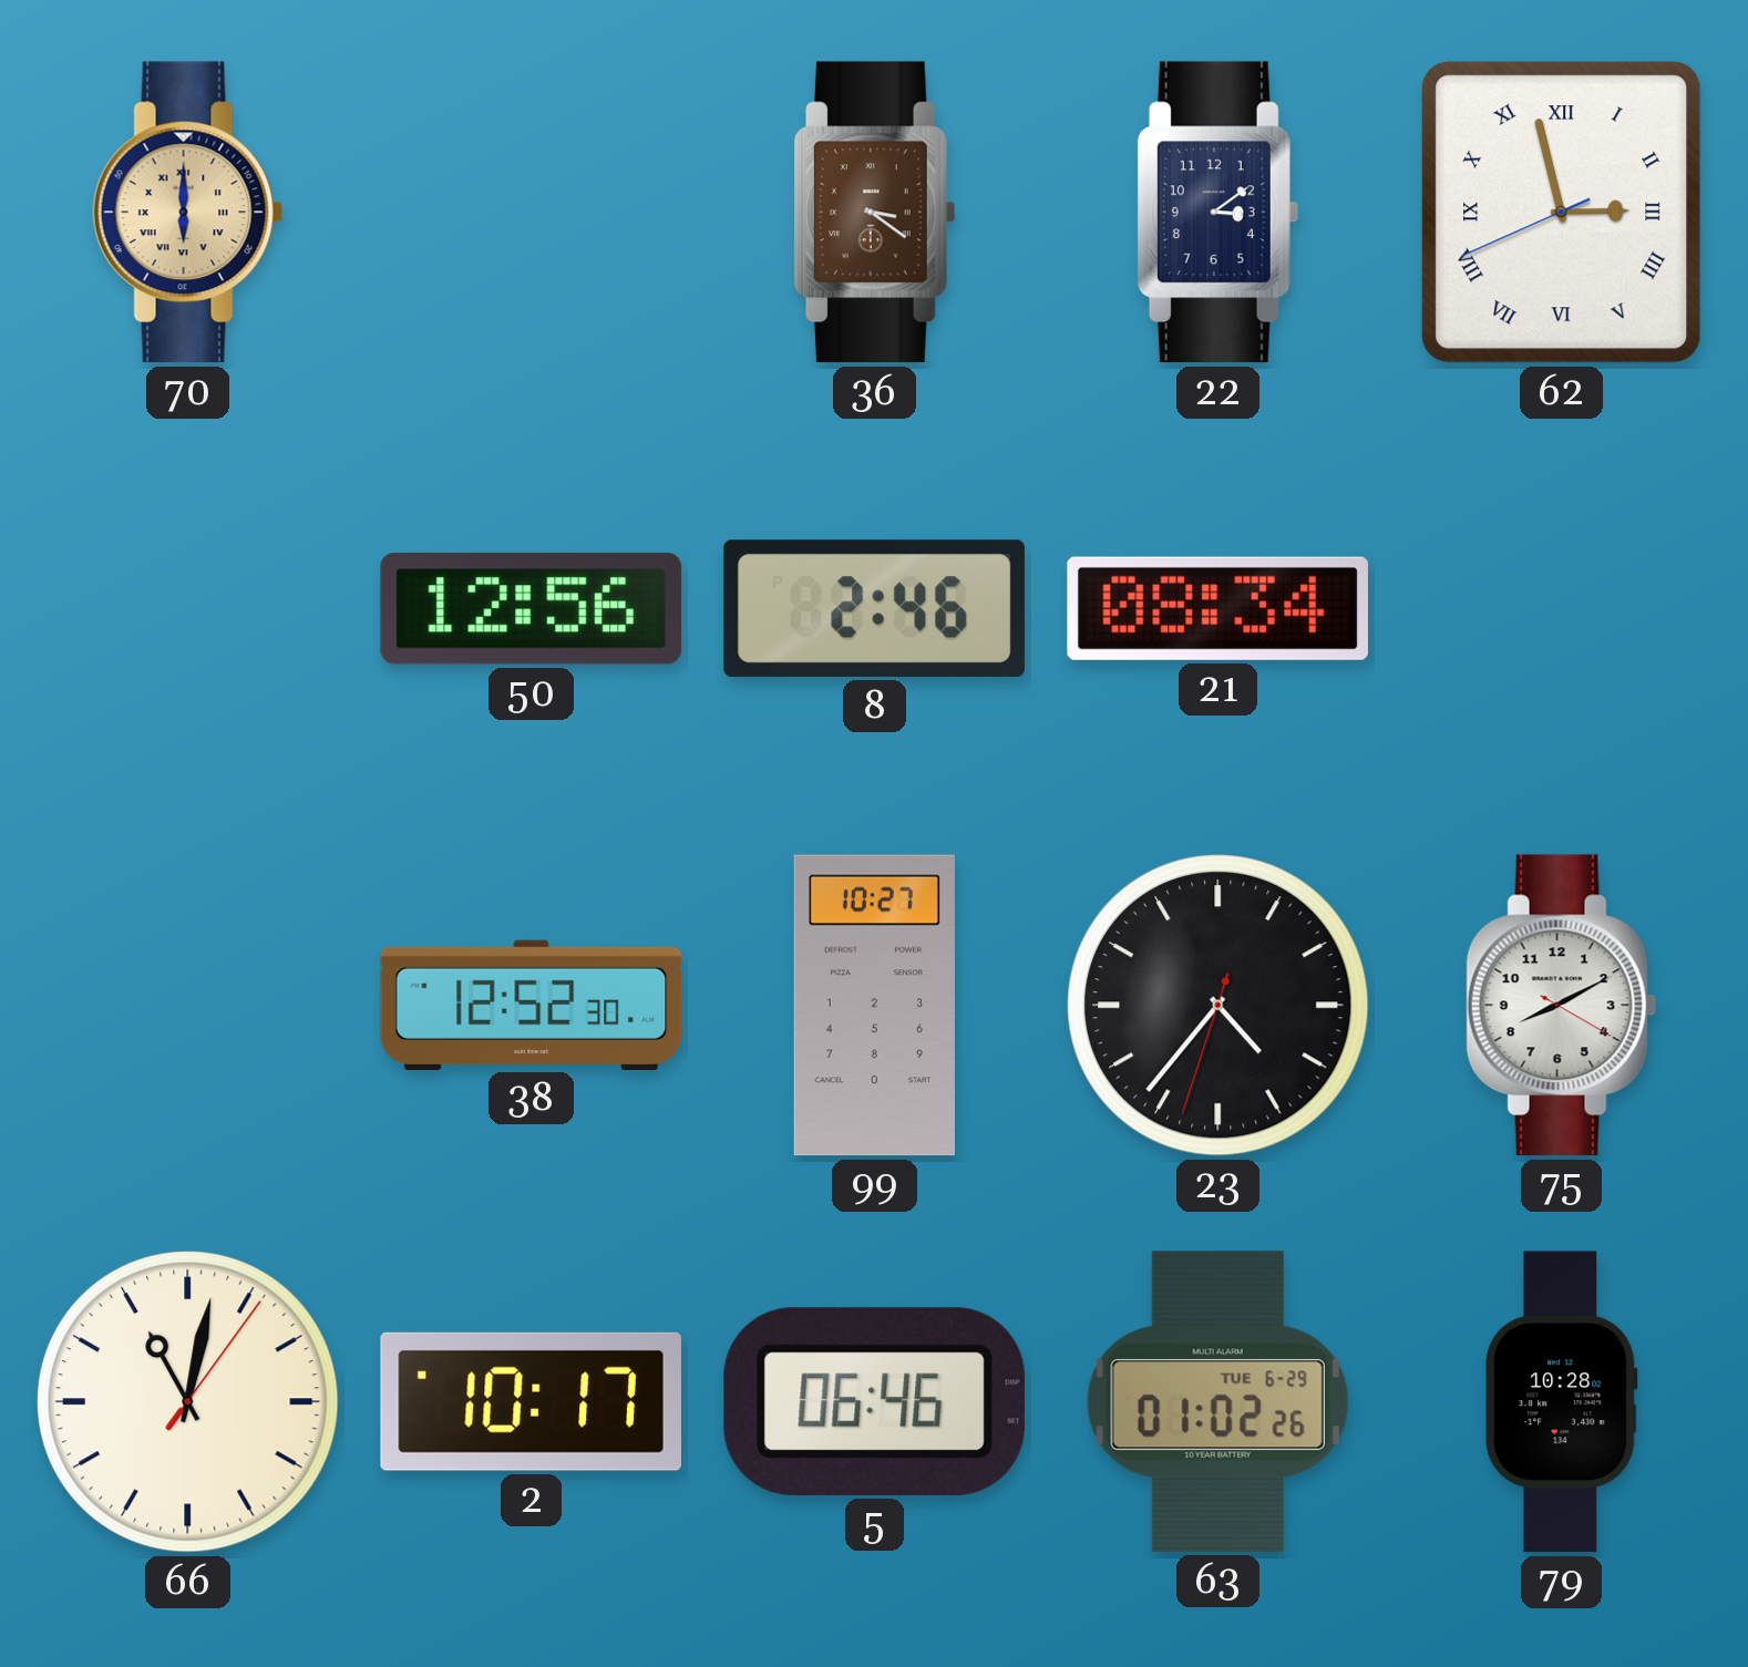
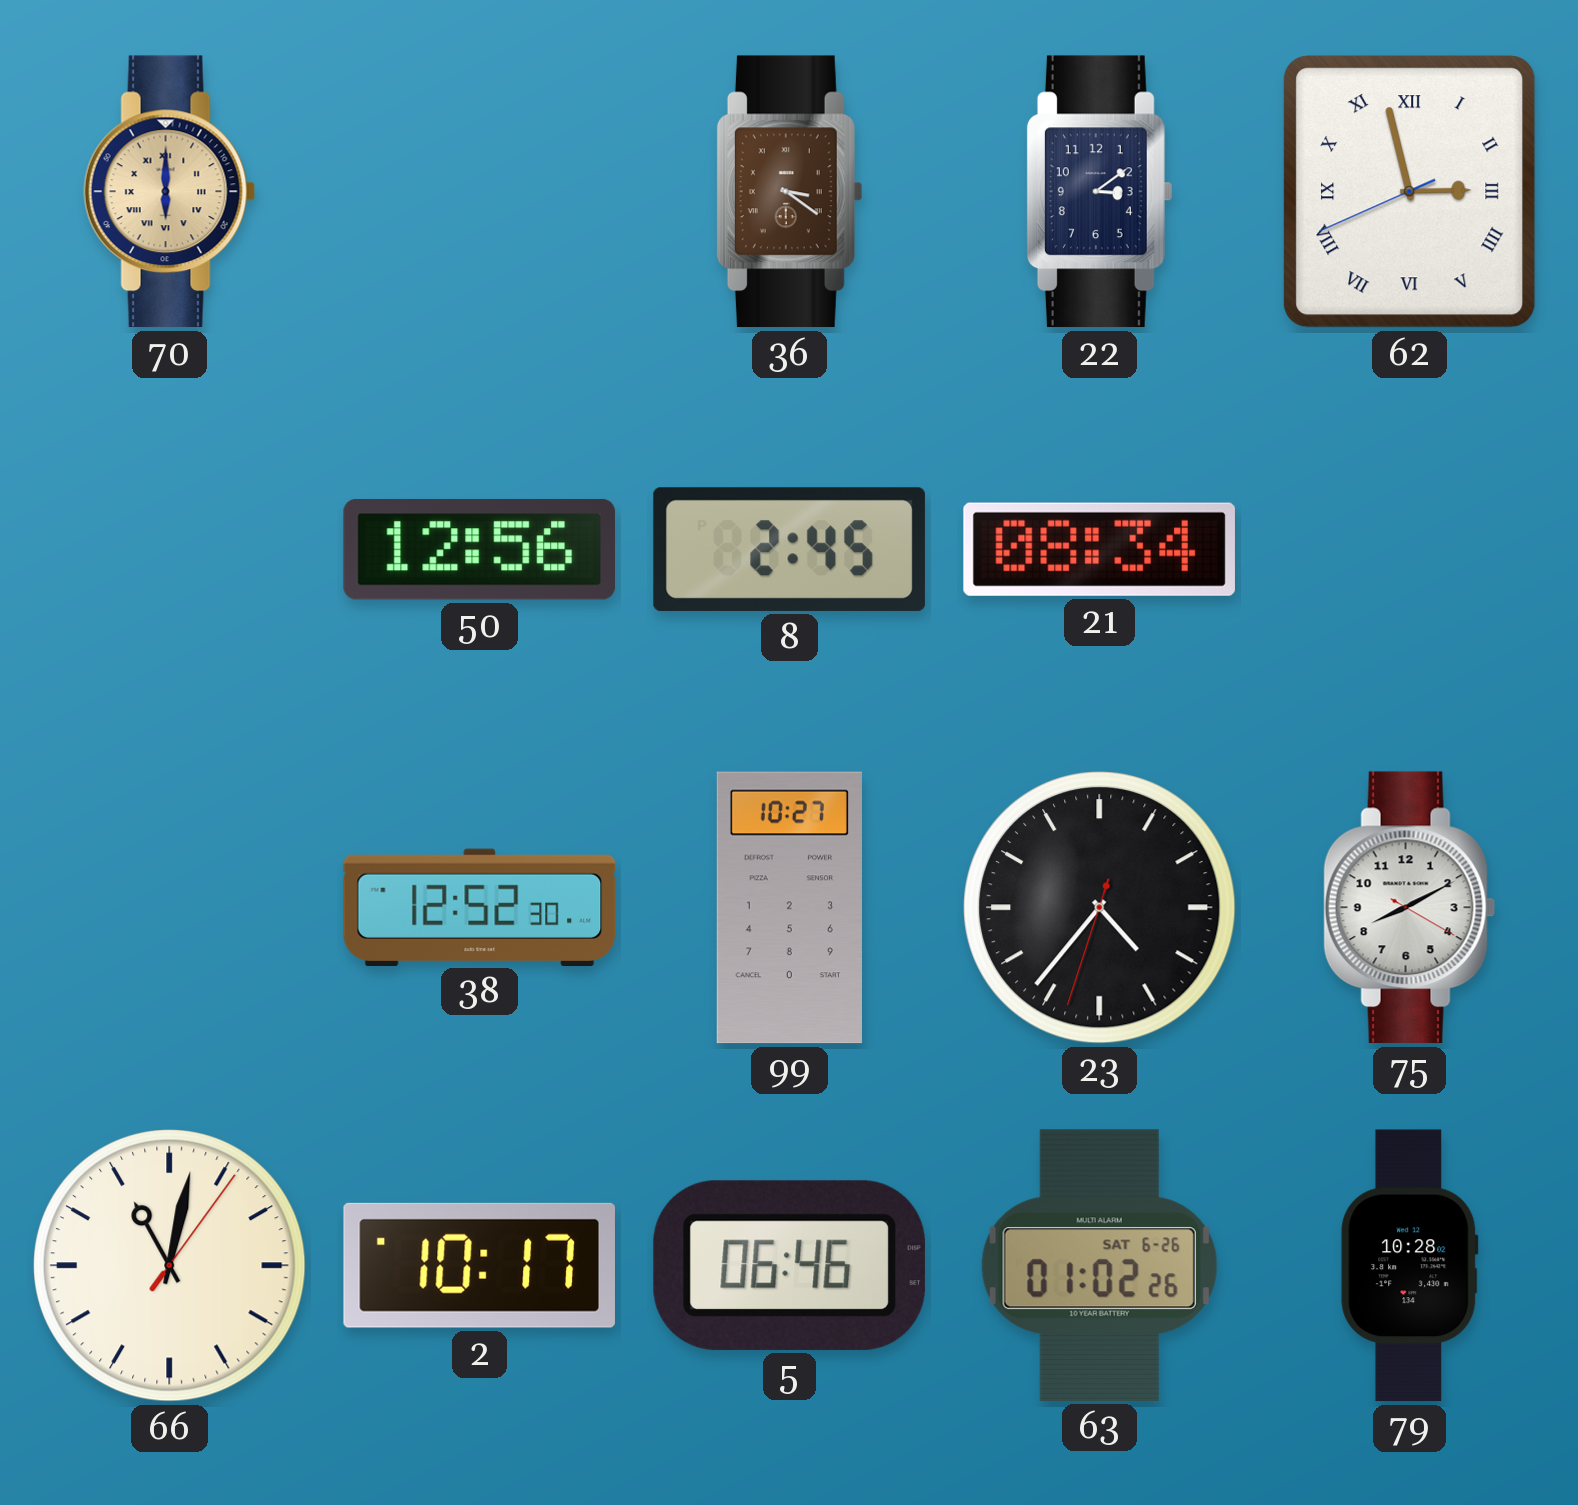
8: 2:46 -> 2:45 (789, 549)
63 date: TUE 6-29 -> SAT 6-26 (1099, 1265)
